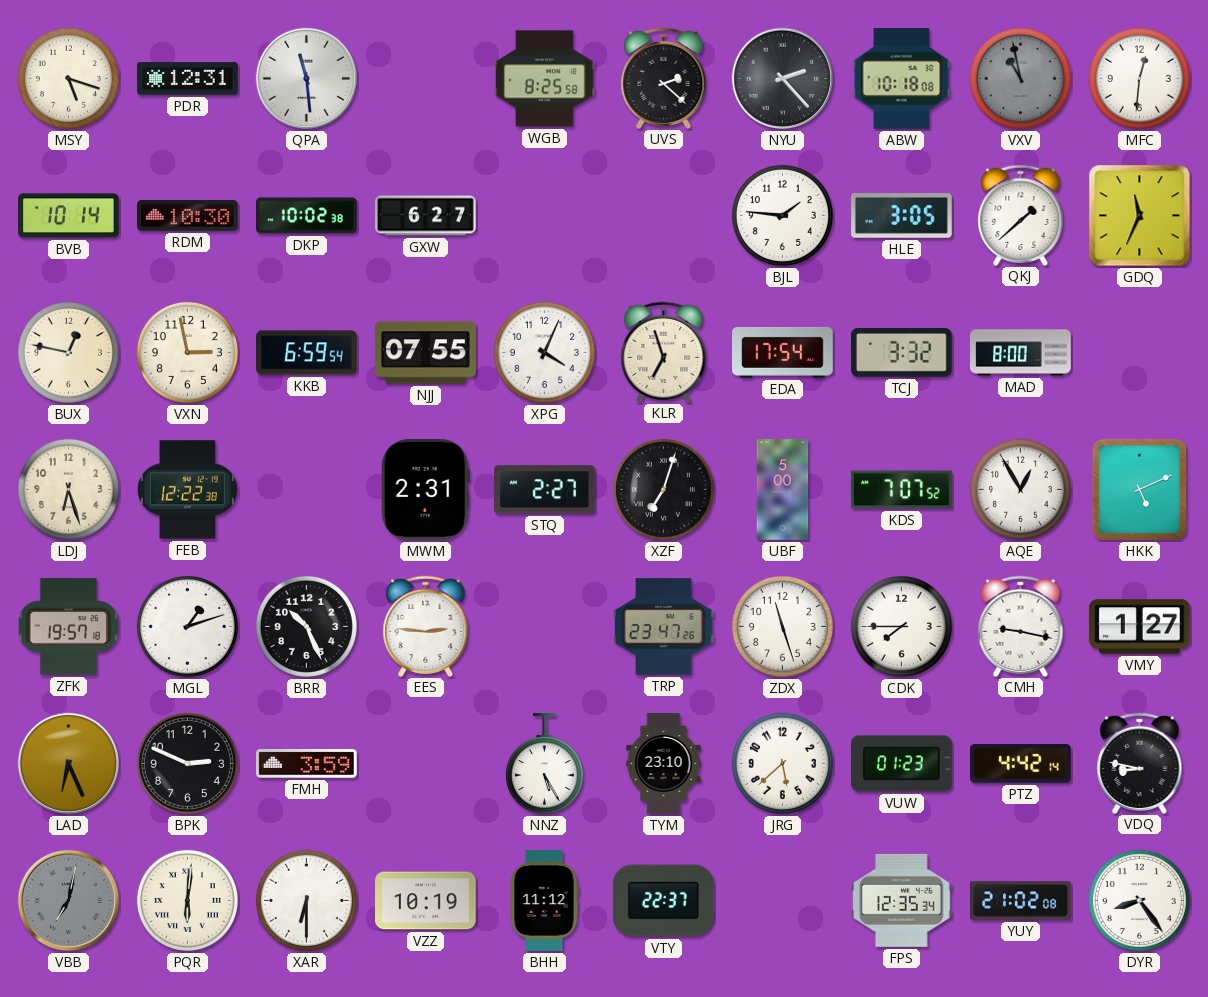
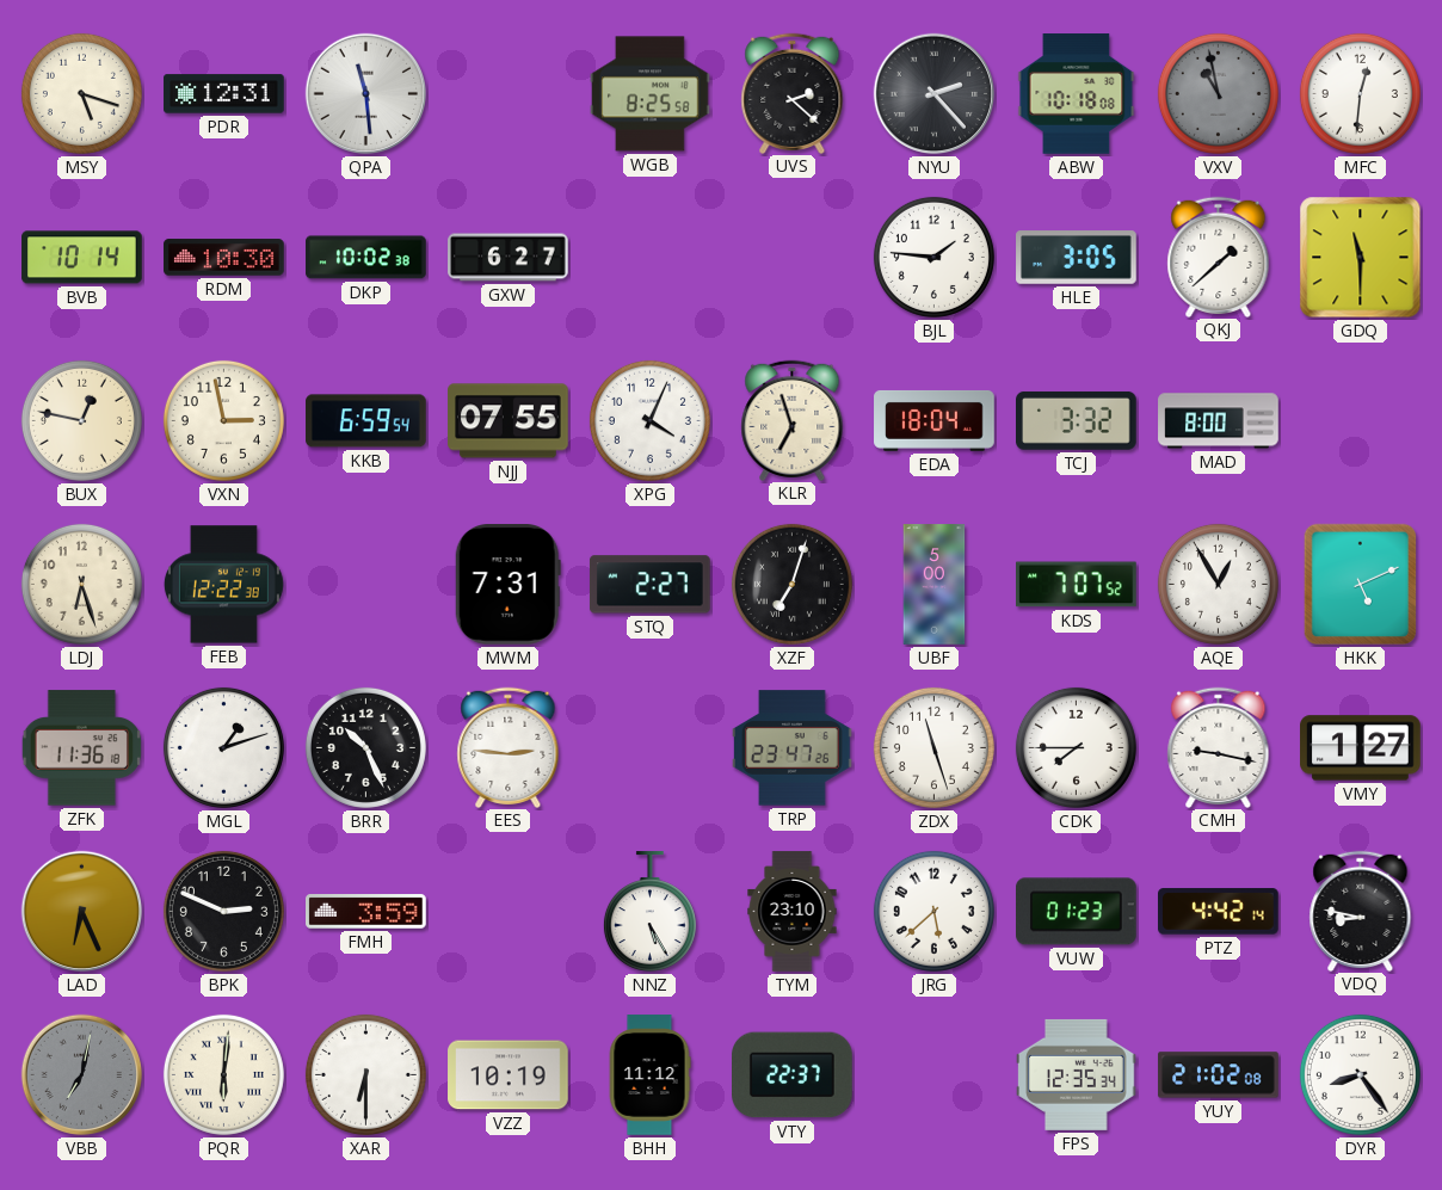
GDQ: 11:34 -> 11:30 (1361, 258)
EDA: 17:54 -> 18:04 (935, 420)
MWM: 2:31 -> 7:31 (507, 585)
ZFK: 19:57 -> 11:36 (82, 748)
